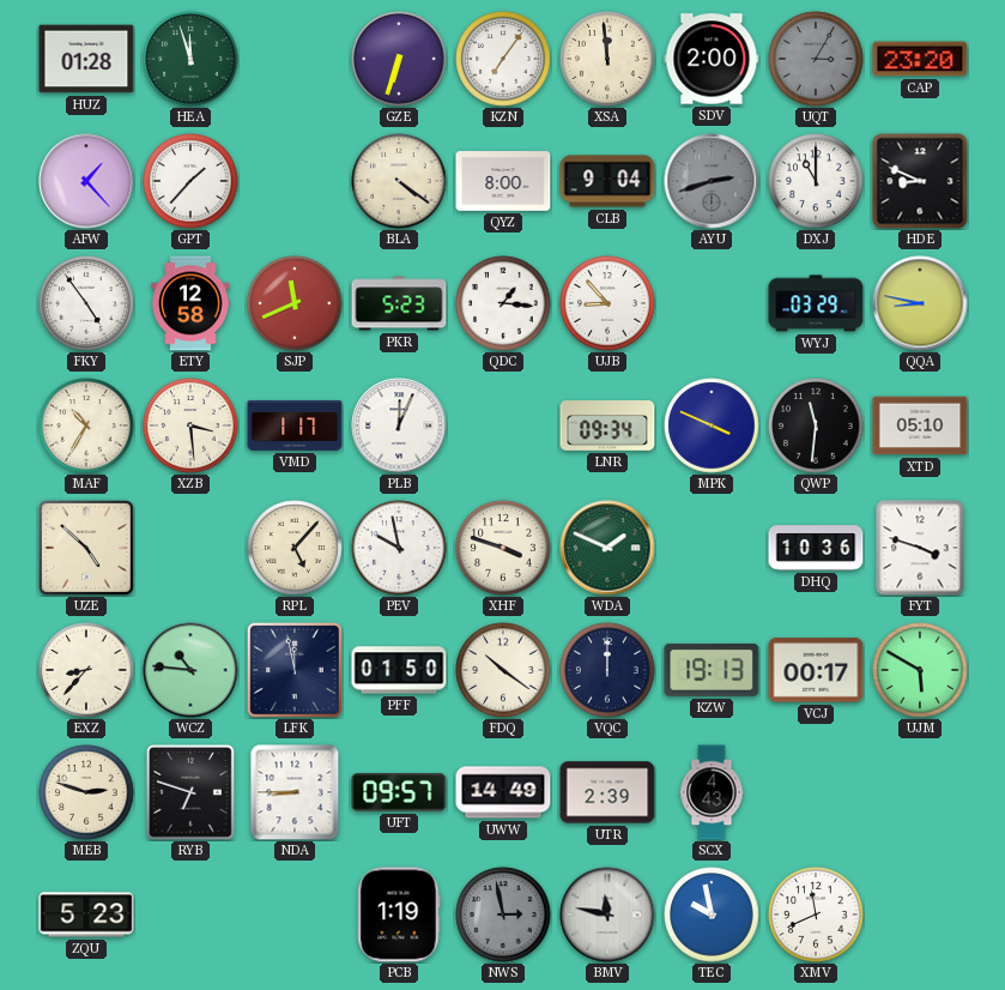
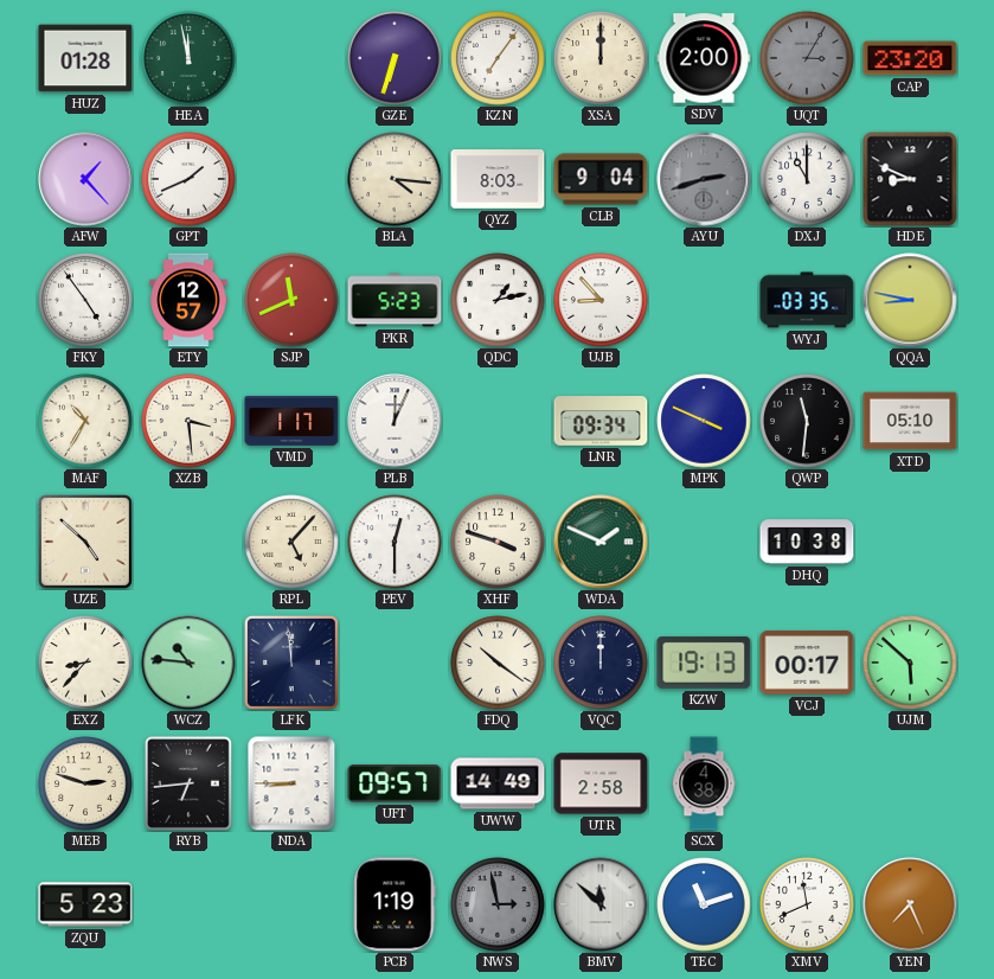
HEA: 11:57 -> 11:58 (188, 58)
XSA: 11:59 -> 12:00 (601, 58)
GPT: 1:37 -> 1:41 (188, 179)
BLA: 4:21 -> 4:16 (395, 179)
QYZ: 8:00 -> 8:03 (498, 179)
ETY: 12:58 -> 12:57 (188, 300)
QDC: 1:16 -> 1:13 (498, 300)
WYJ: 03:29 -> 03:35 (807, 300)
PEV: 9:58 -> 12:30 (395, 542)
DHQ: 10:36 -> 10:38 (807, 542)
FYT: 3:48 -> none (920, 548)
LFK: 11:58 -> 11:59 (291, 663)
PFF: 01:50 -> none (399, 670)
UJM: 5:50 -> 5:52 (910, 663)
RYB: 6:48 -> 6:44 (188, 783)
UTR: 2:39 -> 2:58 (601, 783)
SCX: 4:43 -> 4:38 (704, 783)
BMV: 11:47 -> 11:52 (601, 904)
TEC: 9:58 -> 11:12 (704, 904)
YEN: none -> 7:26 (910, 904)
